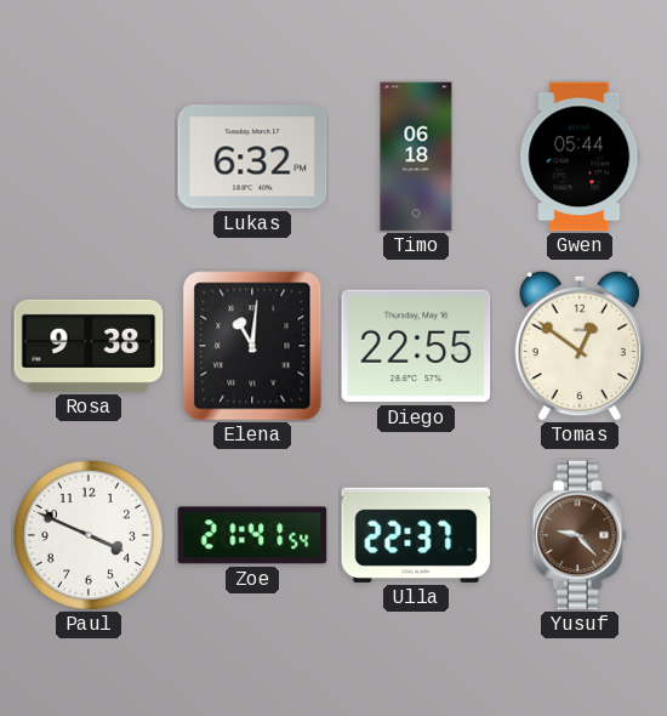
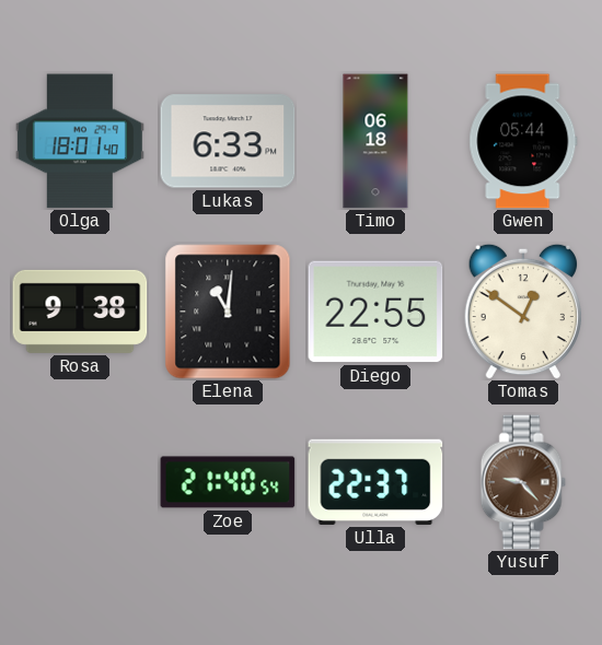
Olga: none -> 18:01 (80, 141)
Lukas: 6:32 -> 6:33 (228, 141)
Paul: 3:49 -> none (89, 535)
Zoe: 21:41 -> 21:40 (228, 482)
